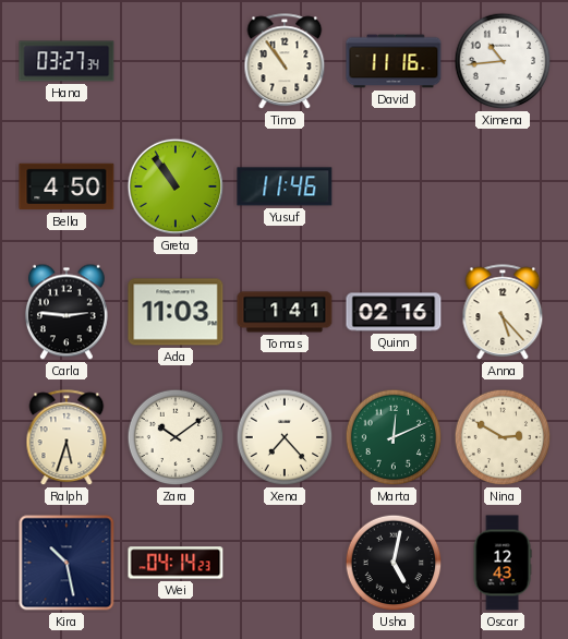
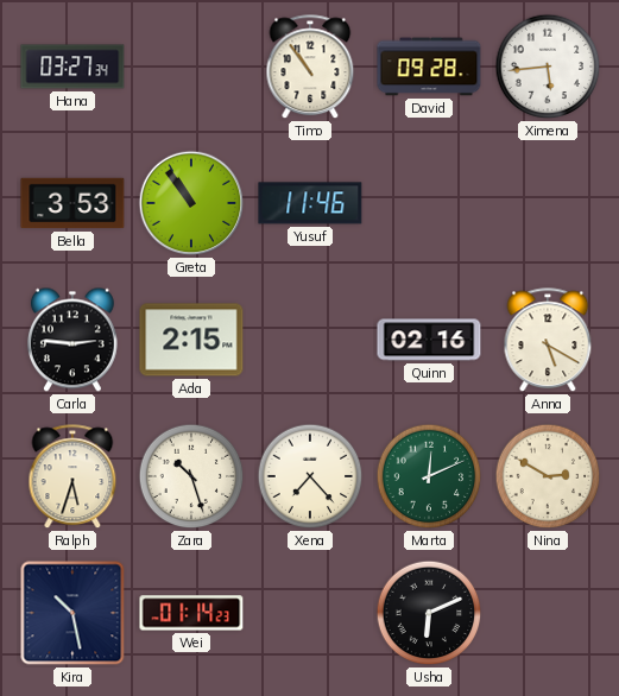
David: 11:16 -> 09:28 (429, 67)
Ximena: 10:44 -> 5:44 (548, 67)
Bella: 4:50 -> 3:53 (72, 203)
Ada: 11:03 -> 2:15 (191, 340)
Tomas: 1:41 -> none (285, 312)
Anna: 5:23 -> 5:20 (548, 341)
Zara: 10:09 -> 10:27 (191, 476)
Wei: 04:14 -> 01:14 (191, 613)
Usha: 5:02 -> 6:11 (429, 613)
Oscar: 12:43 -> none (503, 563)
